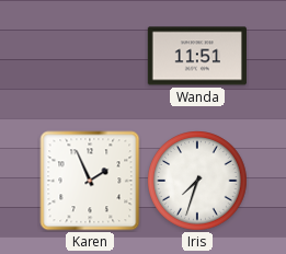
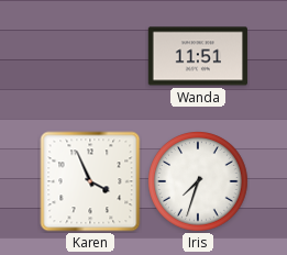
Karen: 1:56 -> 3:56 (90, 181)
